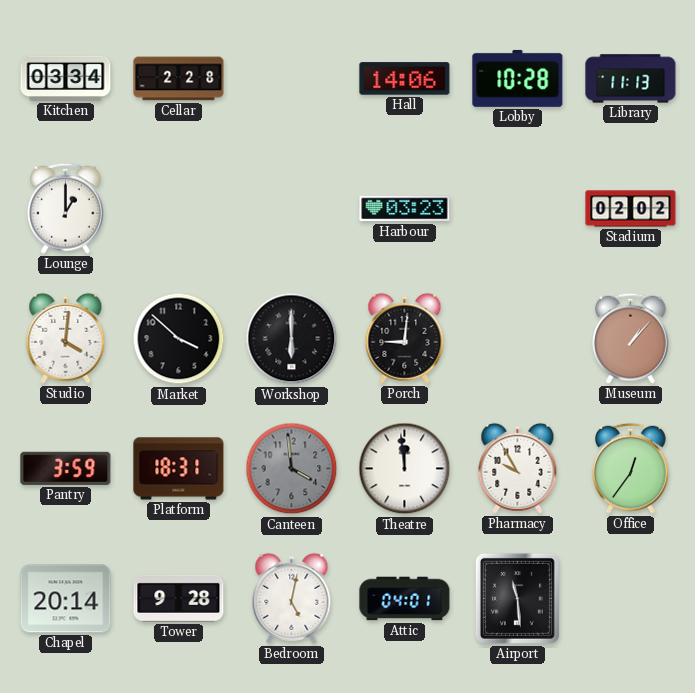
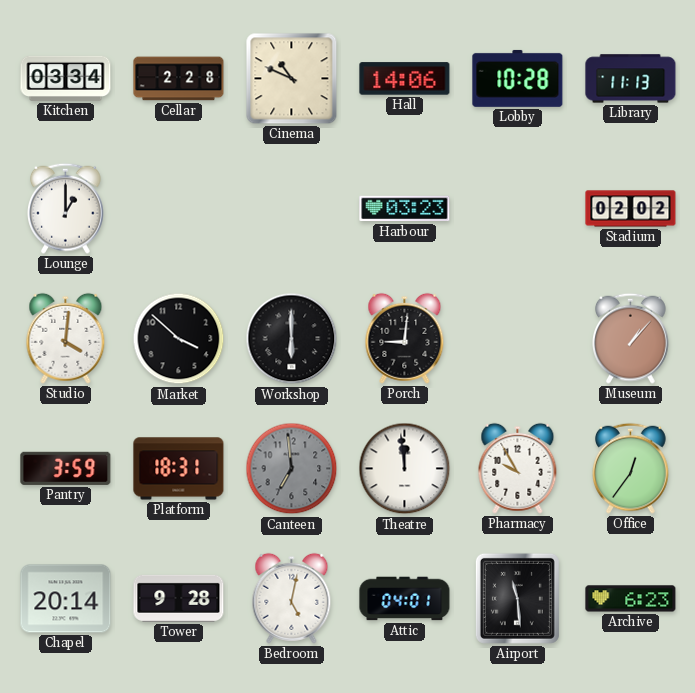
Cinema: none -> 10:49 (292, 79)
Canteen: 3:59 -> 6:59 (292, 469)
Archive: none -> 6:23 (631, 599)
